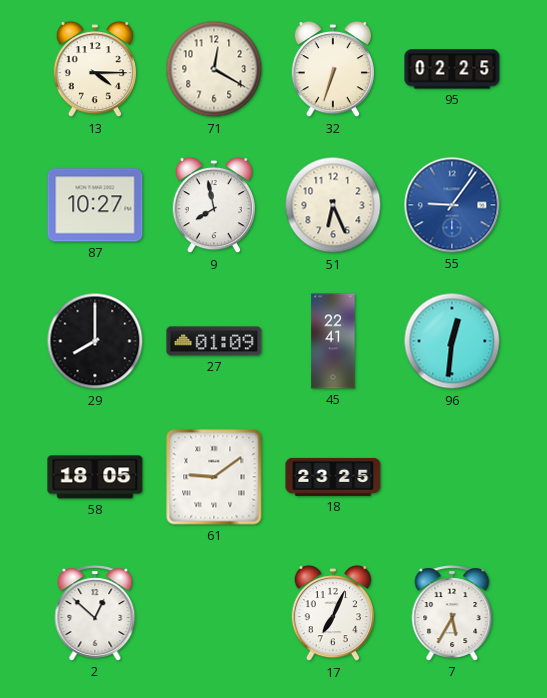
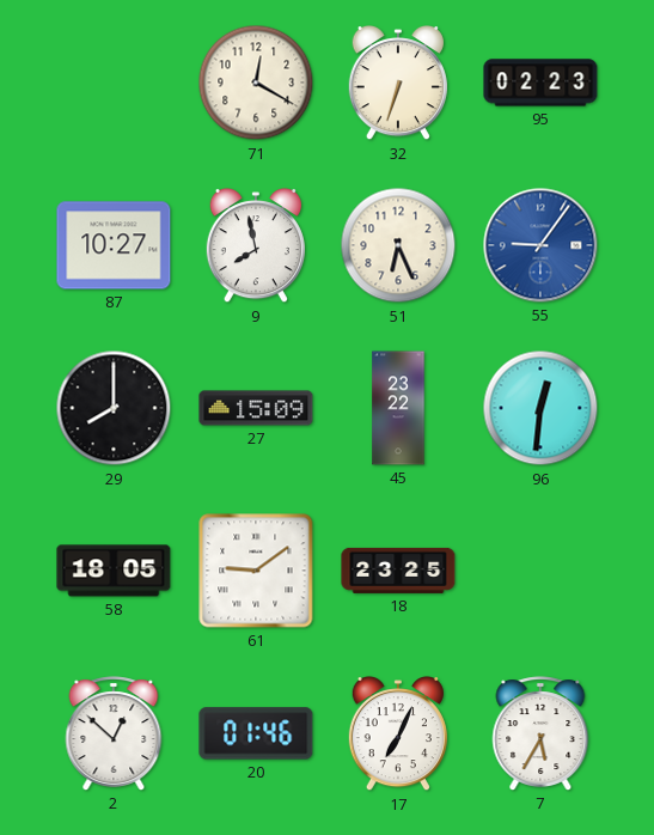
13: 4:15 -> none (95, 70)
95: 02:25 -> 02:23 (540, 83)
27: 01:09 -> 15:09 (256, 408)
45: 22:41 -> 23:22 (398, 408)
20: none -> 01:46 (256, 733)
